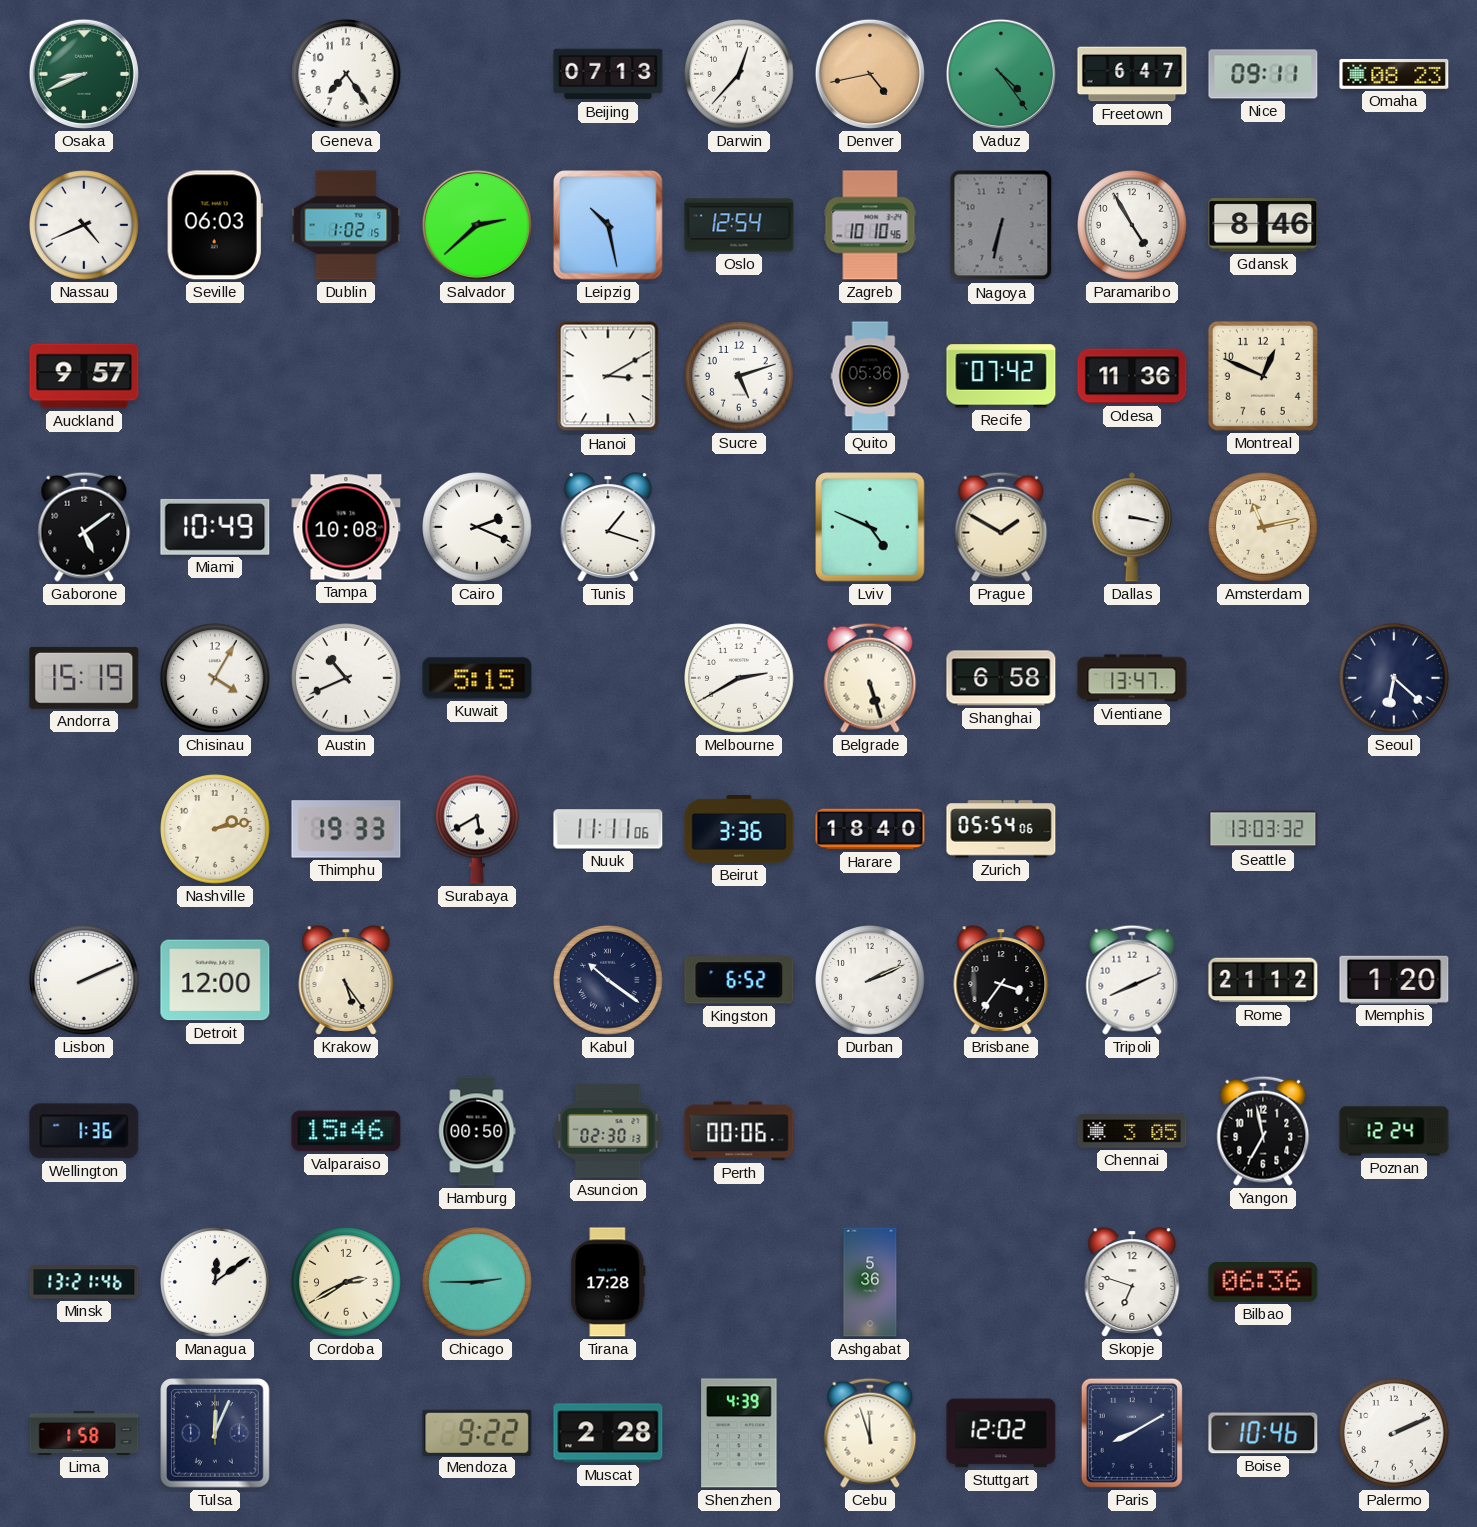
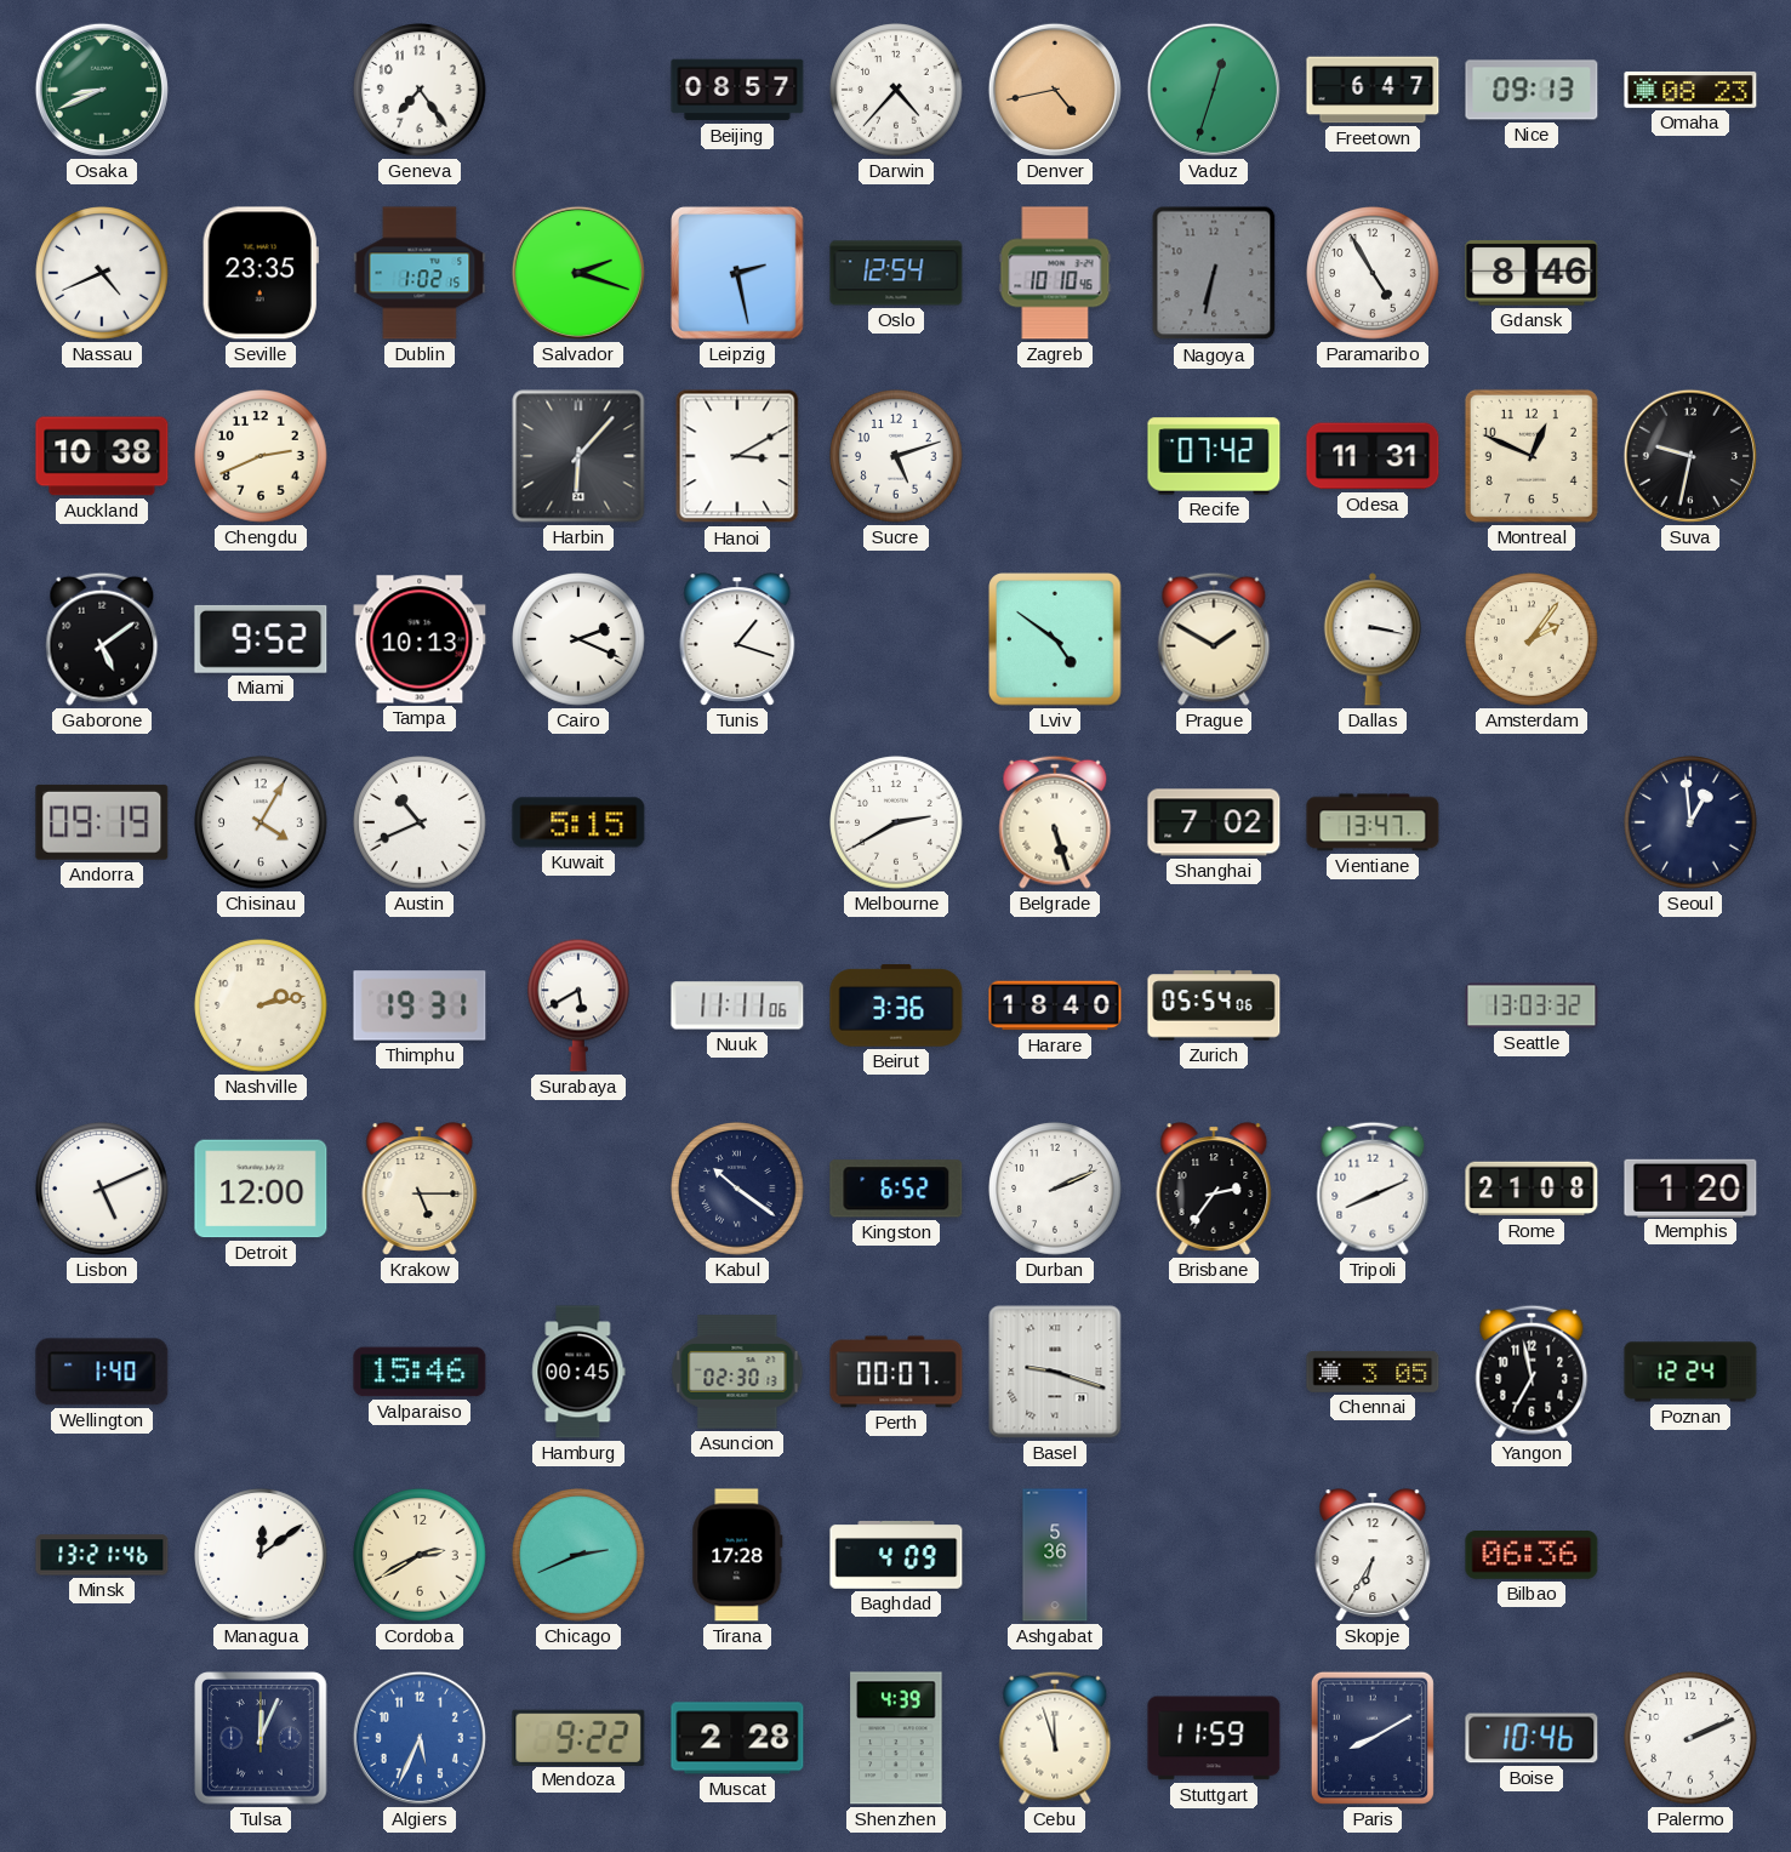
Beijing: 07:13 -> 08:57 (737, 90)
Darwin: 12:37 -> 4:37 (896, 90)
Vaduz: 4:24 -> 12:33 (1214, 90)
Nice: 09:11 -> 09:13 (1532, 90)
Seville: 06:03 -> 23:35 (261, 273)
Salvador: 2:38 -> 2:18 (578, 273)
Leipzig: 10:28 -> 2:28 (737, 273)
Auckland: 9:57 -> 10:38 (102, 456)
Chengdu: none -> 2:41 (261, 456)
Harbin: none -> 6:07 (578, 456)
Quito: 05:36 -> none (870, 376)
Odesa: 11:36 -> 11:31 (1373, 456)
Suva: none -> 9:32 (1690, 456)
Miami: 10:49 -> 9:52 (261, 639)
Tampa: 10:08 -> 10:13 (420, 639)
Lviv: 4:49 -> 4:51 (1055, 639)
Amsterdam: 11:13 -> 2:06 (1532, 639)
Andorra: 15:19 -> 09:19 (102, 822)
Shanghai: 6:58 -> 7:02 (1214, 822)
Seoul: 6:22 -> 12:59 (1690, 822)
Thimphu: 19:33 -> 19:31 (420, 1005)
Lisbon: 2:11 -> 5:11 (102, 1189)
Krakow: 5:24 -> 5:15 (420, 1189)
Brisbane: 3:36 -> 2:36 (1214, 1189)
Rome: 21:12 -> 21:08 (1532, 1189)
Wellington: 1:36 -> 1:40 (102, 1372)
Hamburg: 00:50 -> 00:45 (578, 1372)
Perth: 00:06 -> 00:07 (896, 1372)
Basel: none -> 9:18 (1055, 1372)
Chicago: 2:45 -> 2:41 (578, 1555)
Baghdad: none -> 4:09 (896, 1555)
Skopje: 6:48 -> 6:35 (1373, 1555)
Lima: 1:58 -> none (84, 1433)
Algiers: none -> 5:34 (420, 1738)
Stuttgart: 12:02 -> 11:59 (1214, 1738)
